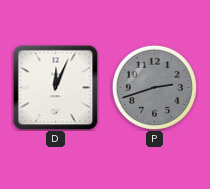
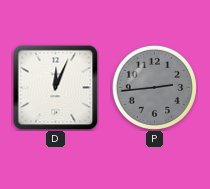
P: 2:42 -> 2:44 (154, 87)
